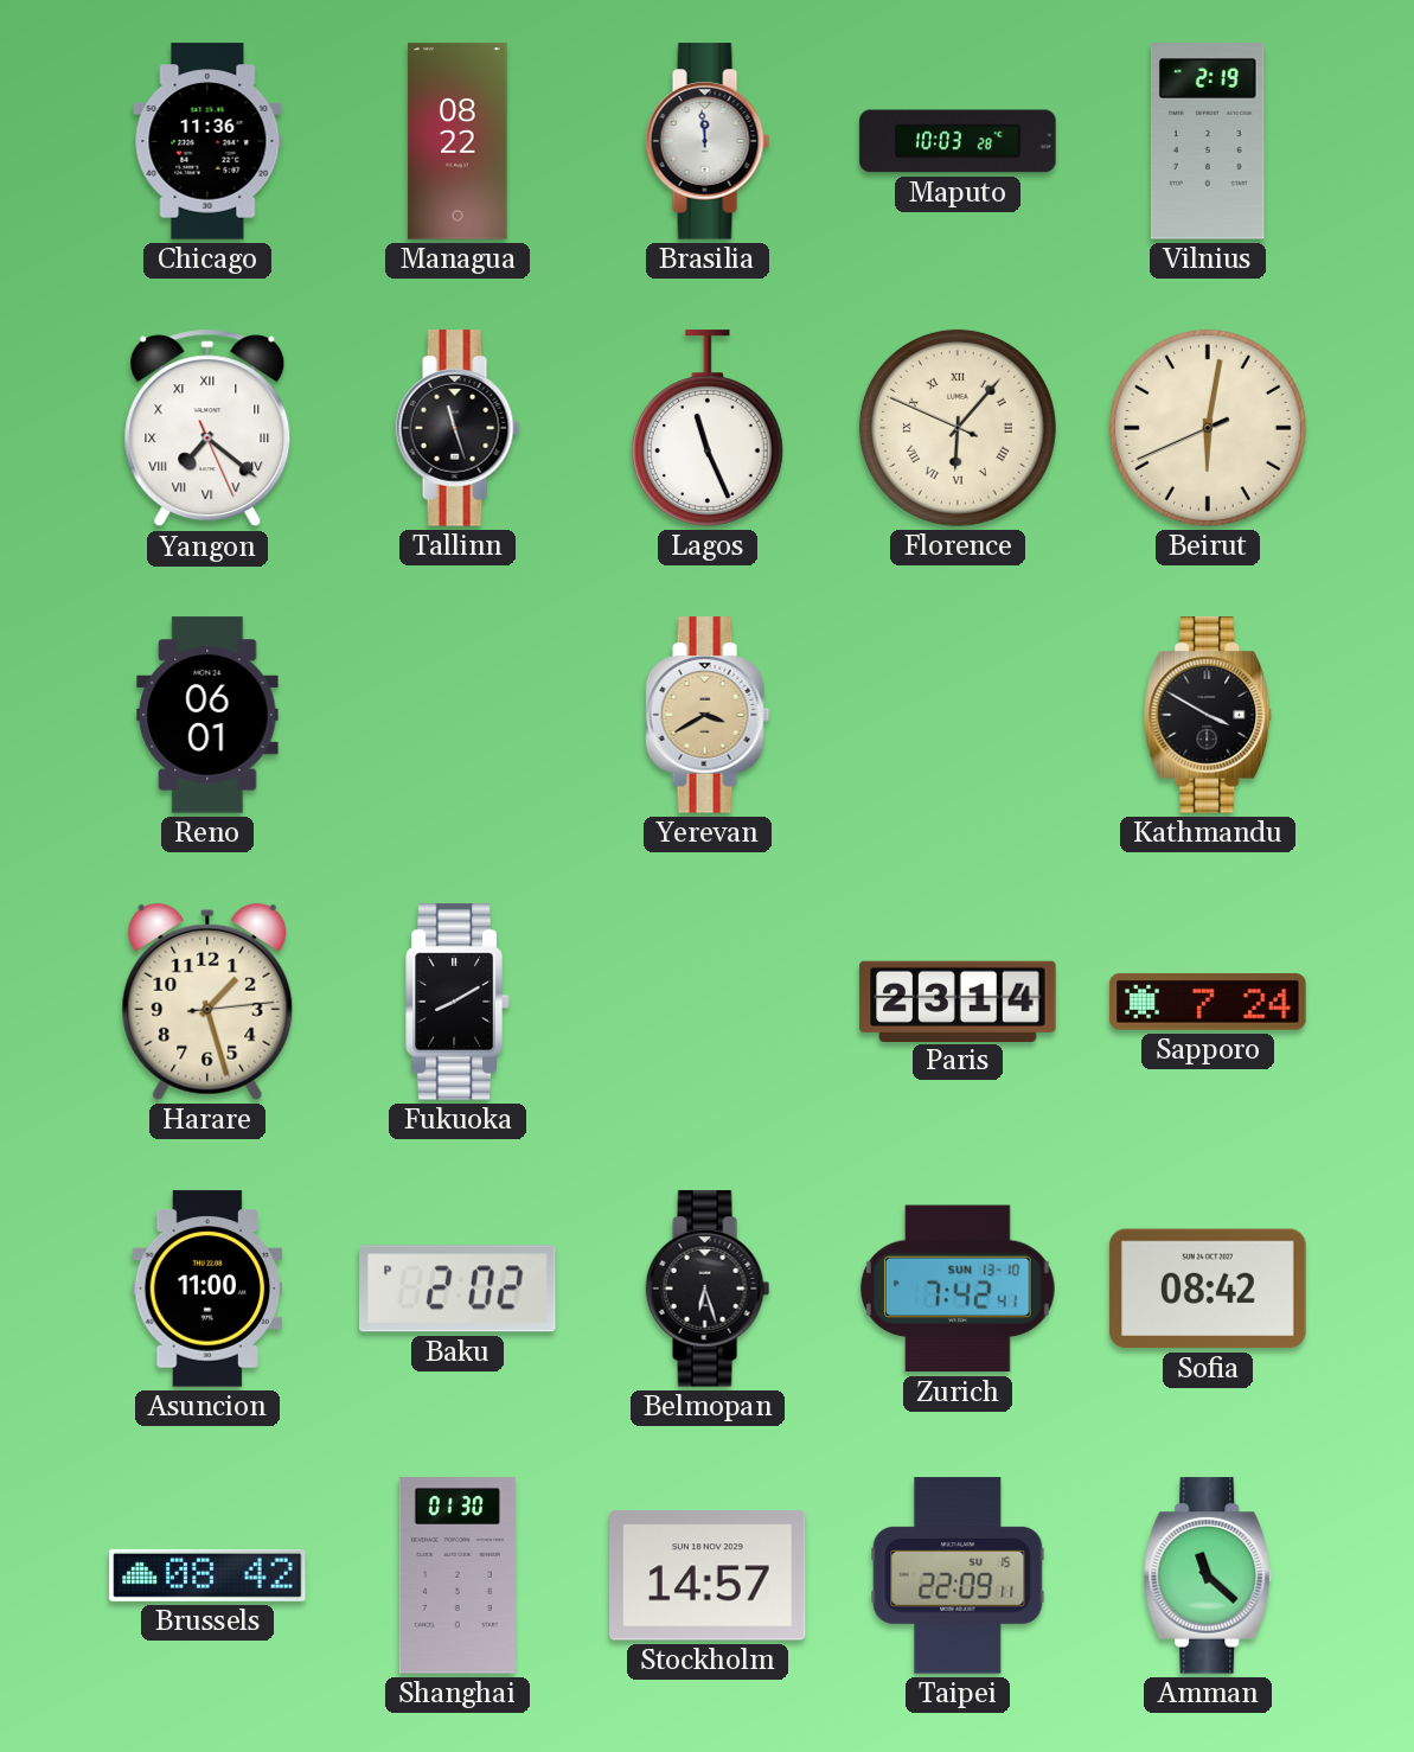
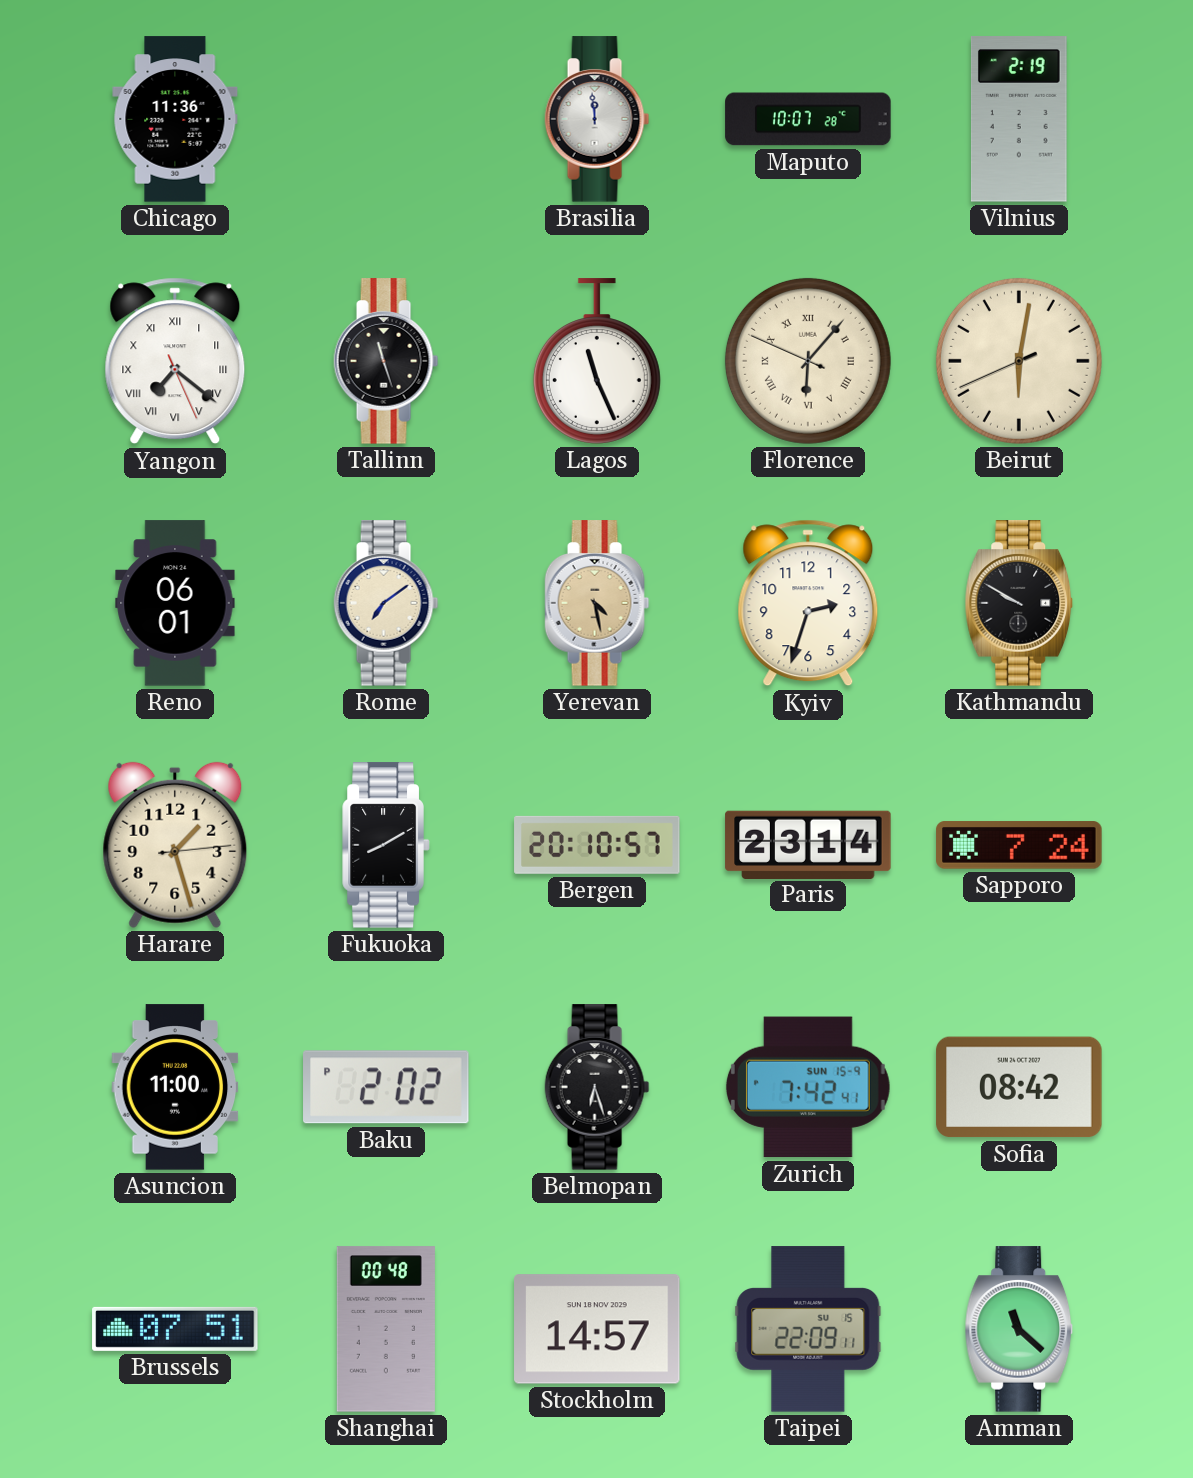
Managua: 08:22 -> none (458, 141)
Maputo: 10:03 -> 10:07 (808, 119)
Rome: none -> 7:09 (386, 603)
Yerevan: 3:40 -> 4:28 (597, 603)
Kyiv: none -> 2:33 (808, 603)
Kathmandu: 3:50 -> 9:50 (1019, 603)
Bergen: none -> 20:10 (597, 845)
Zurich date: SUN 13-10 -> SUN 15-9 (808, 1087)
Brussels: 08:42 -> 07:51 (175, 1329)
Shanghai: 01:30 -> 00:48 (386, 1329)
